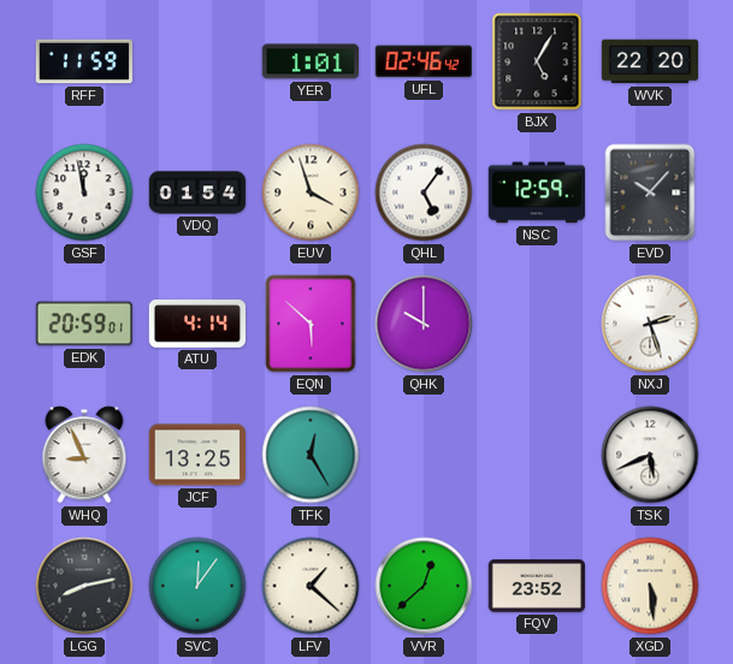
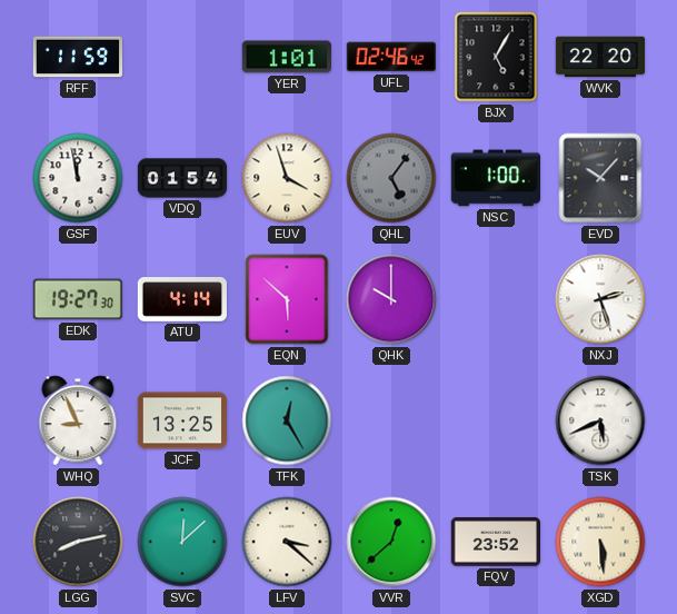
QHL dial: white -> grey (391, 178)
NSC: 12:59 -> 1:00 (495, 178)
EDK: 20:59 -> 19:27 (77, 299)
SVC: 12:06 -> 12:08 (182, 542)
LFV: 1:22 -> 3:22 (287, 542)
